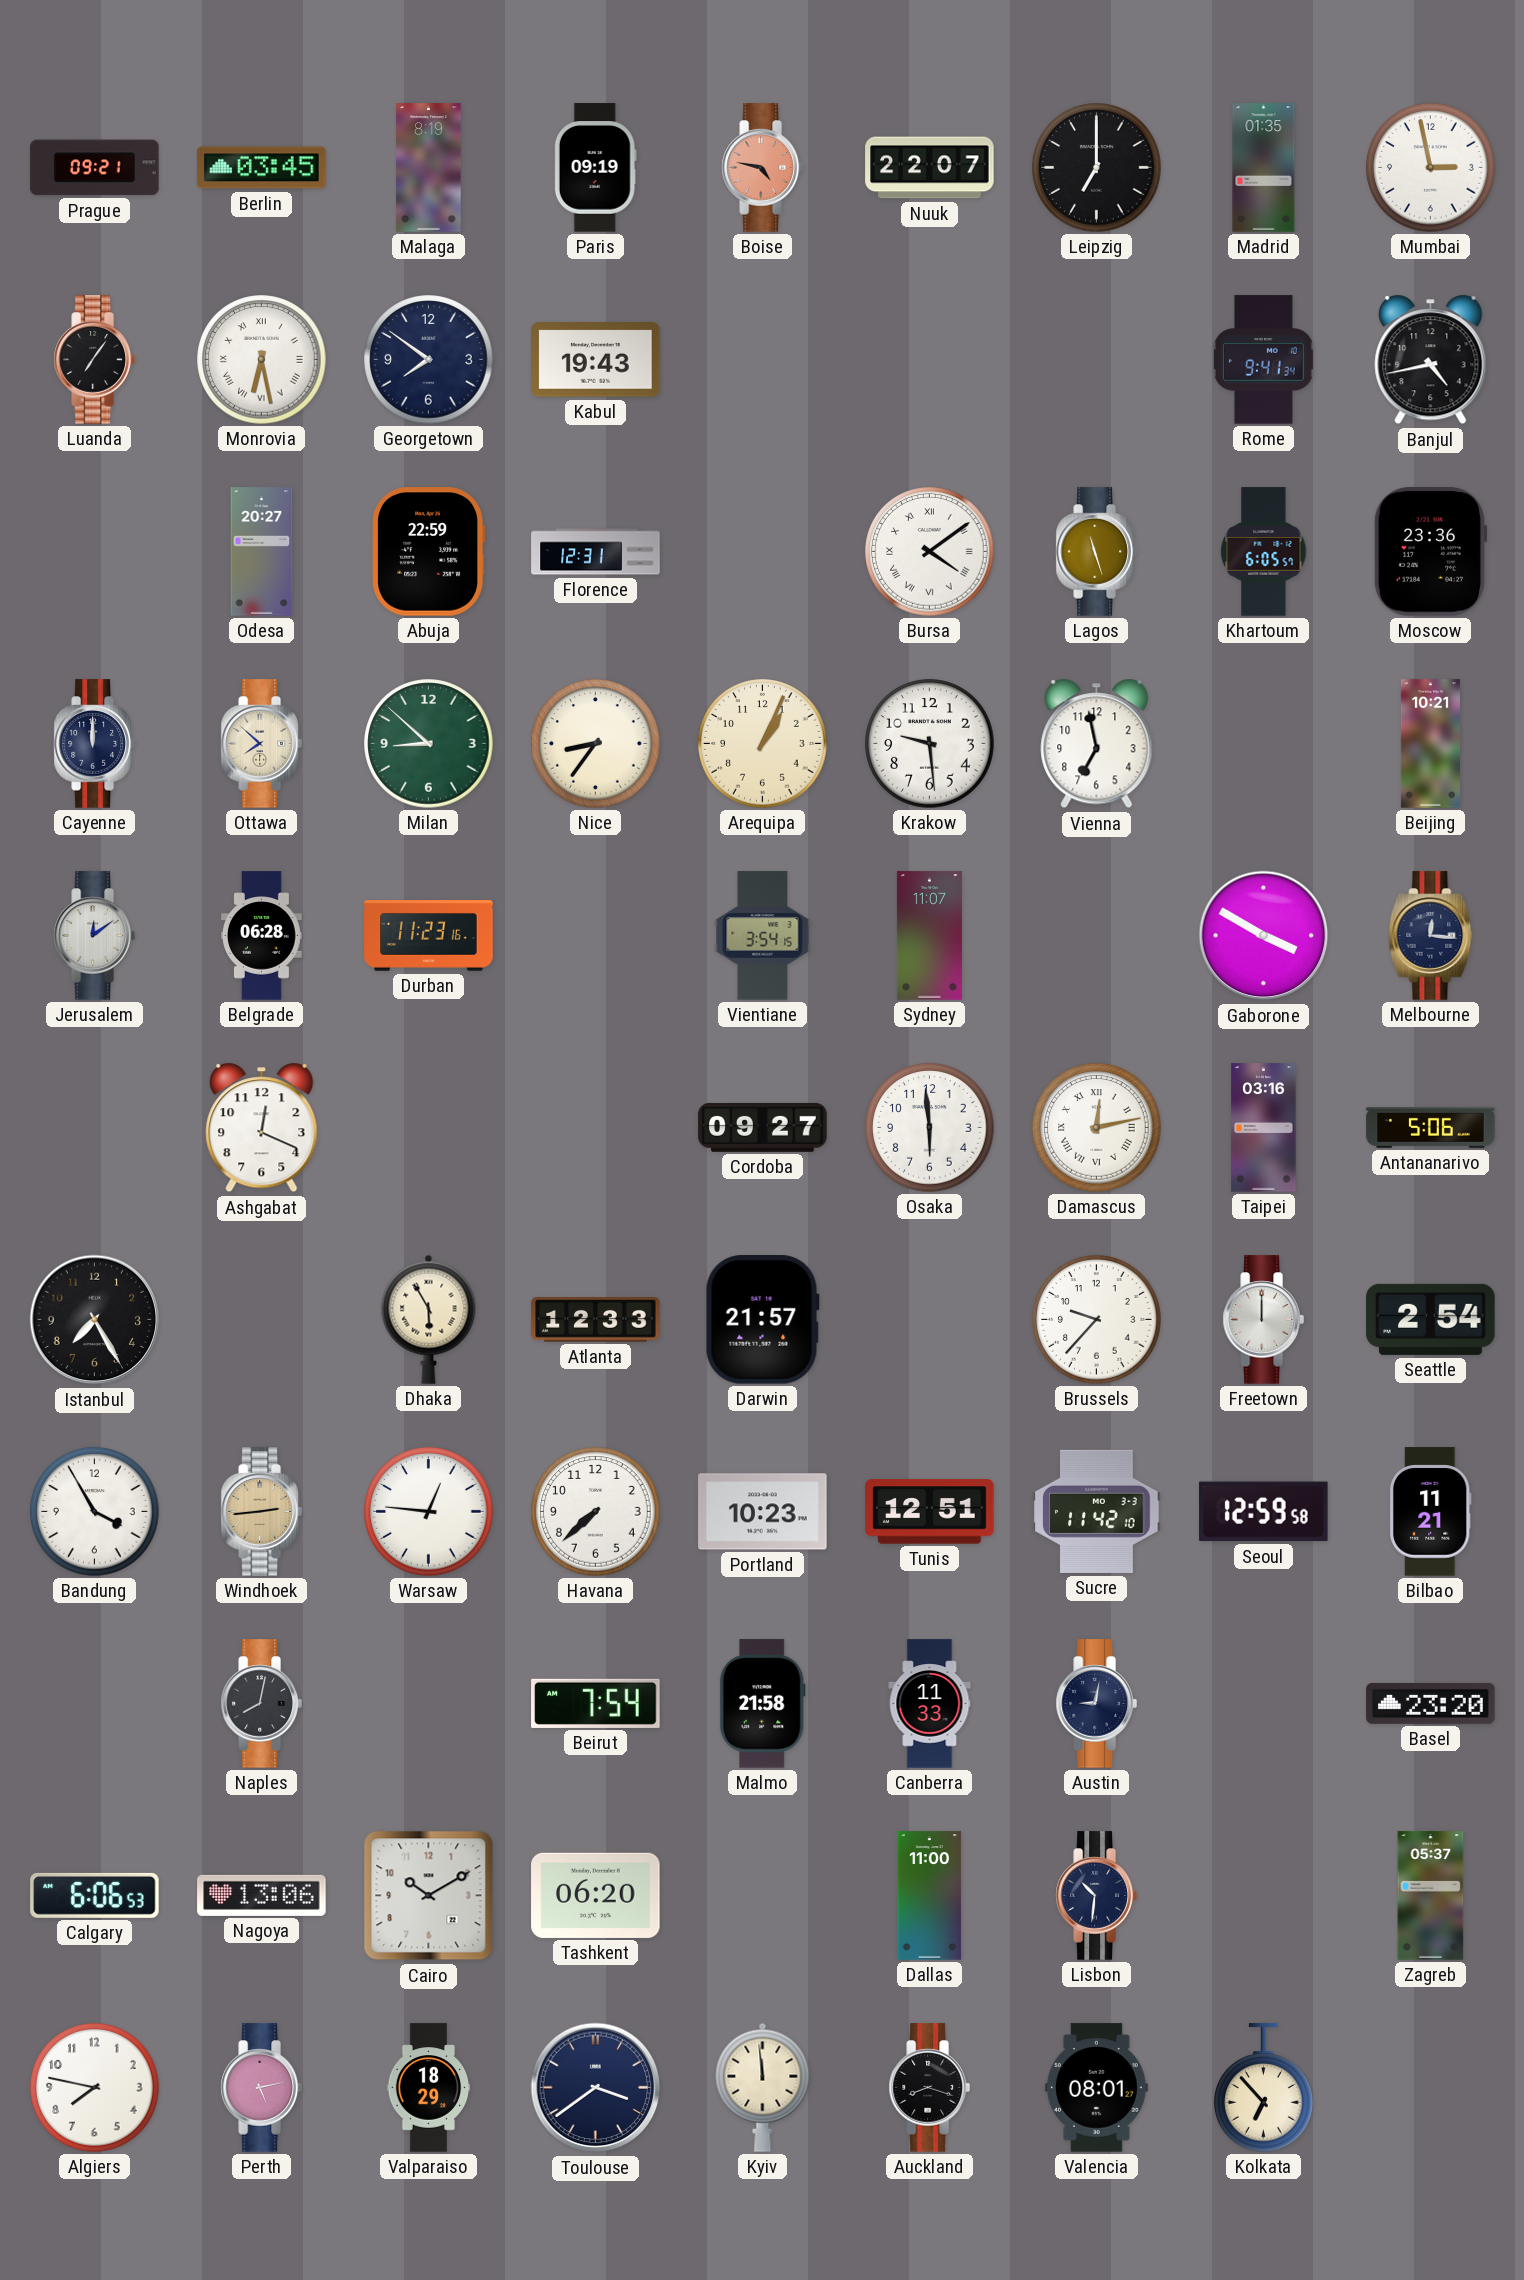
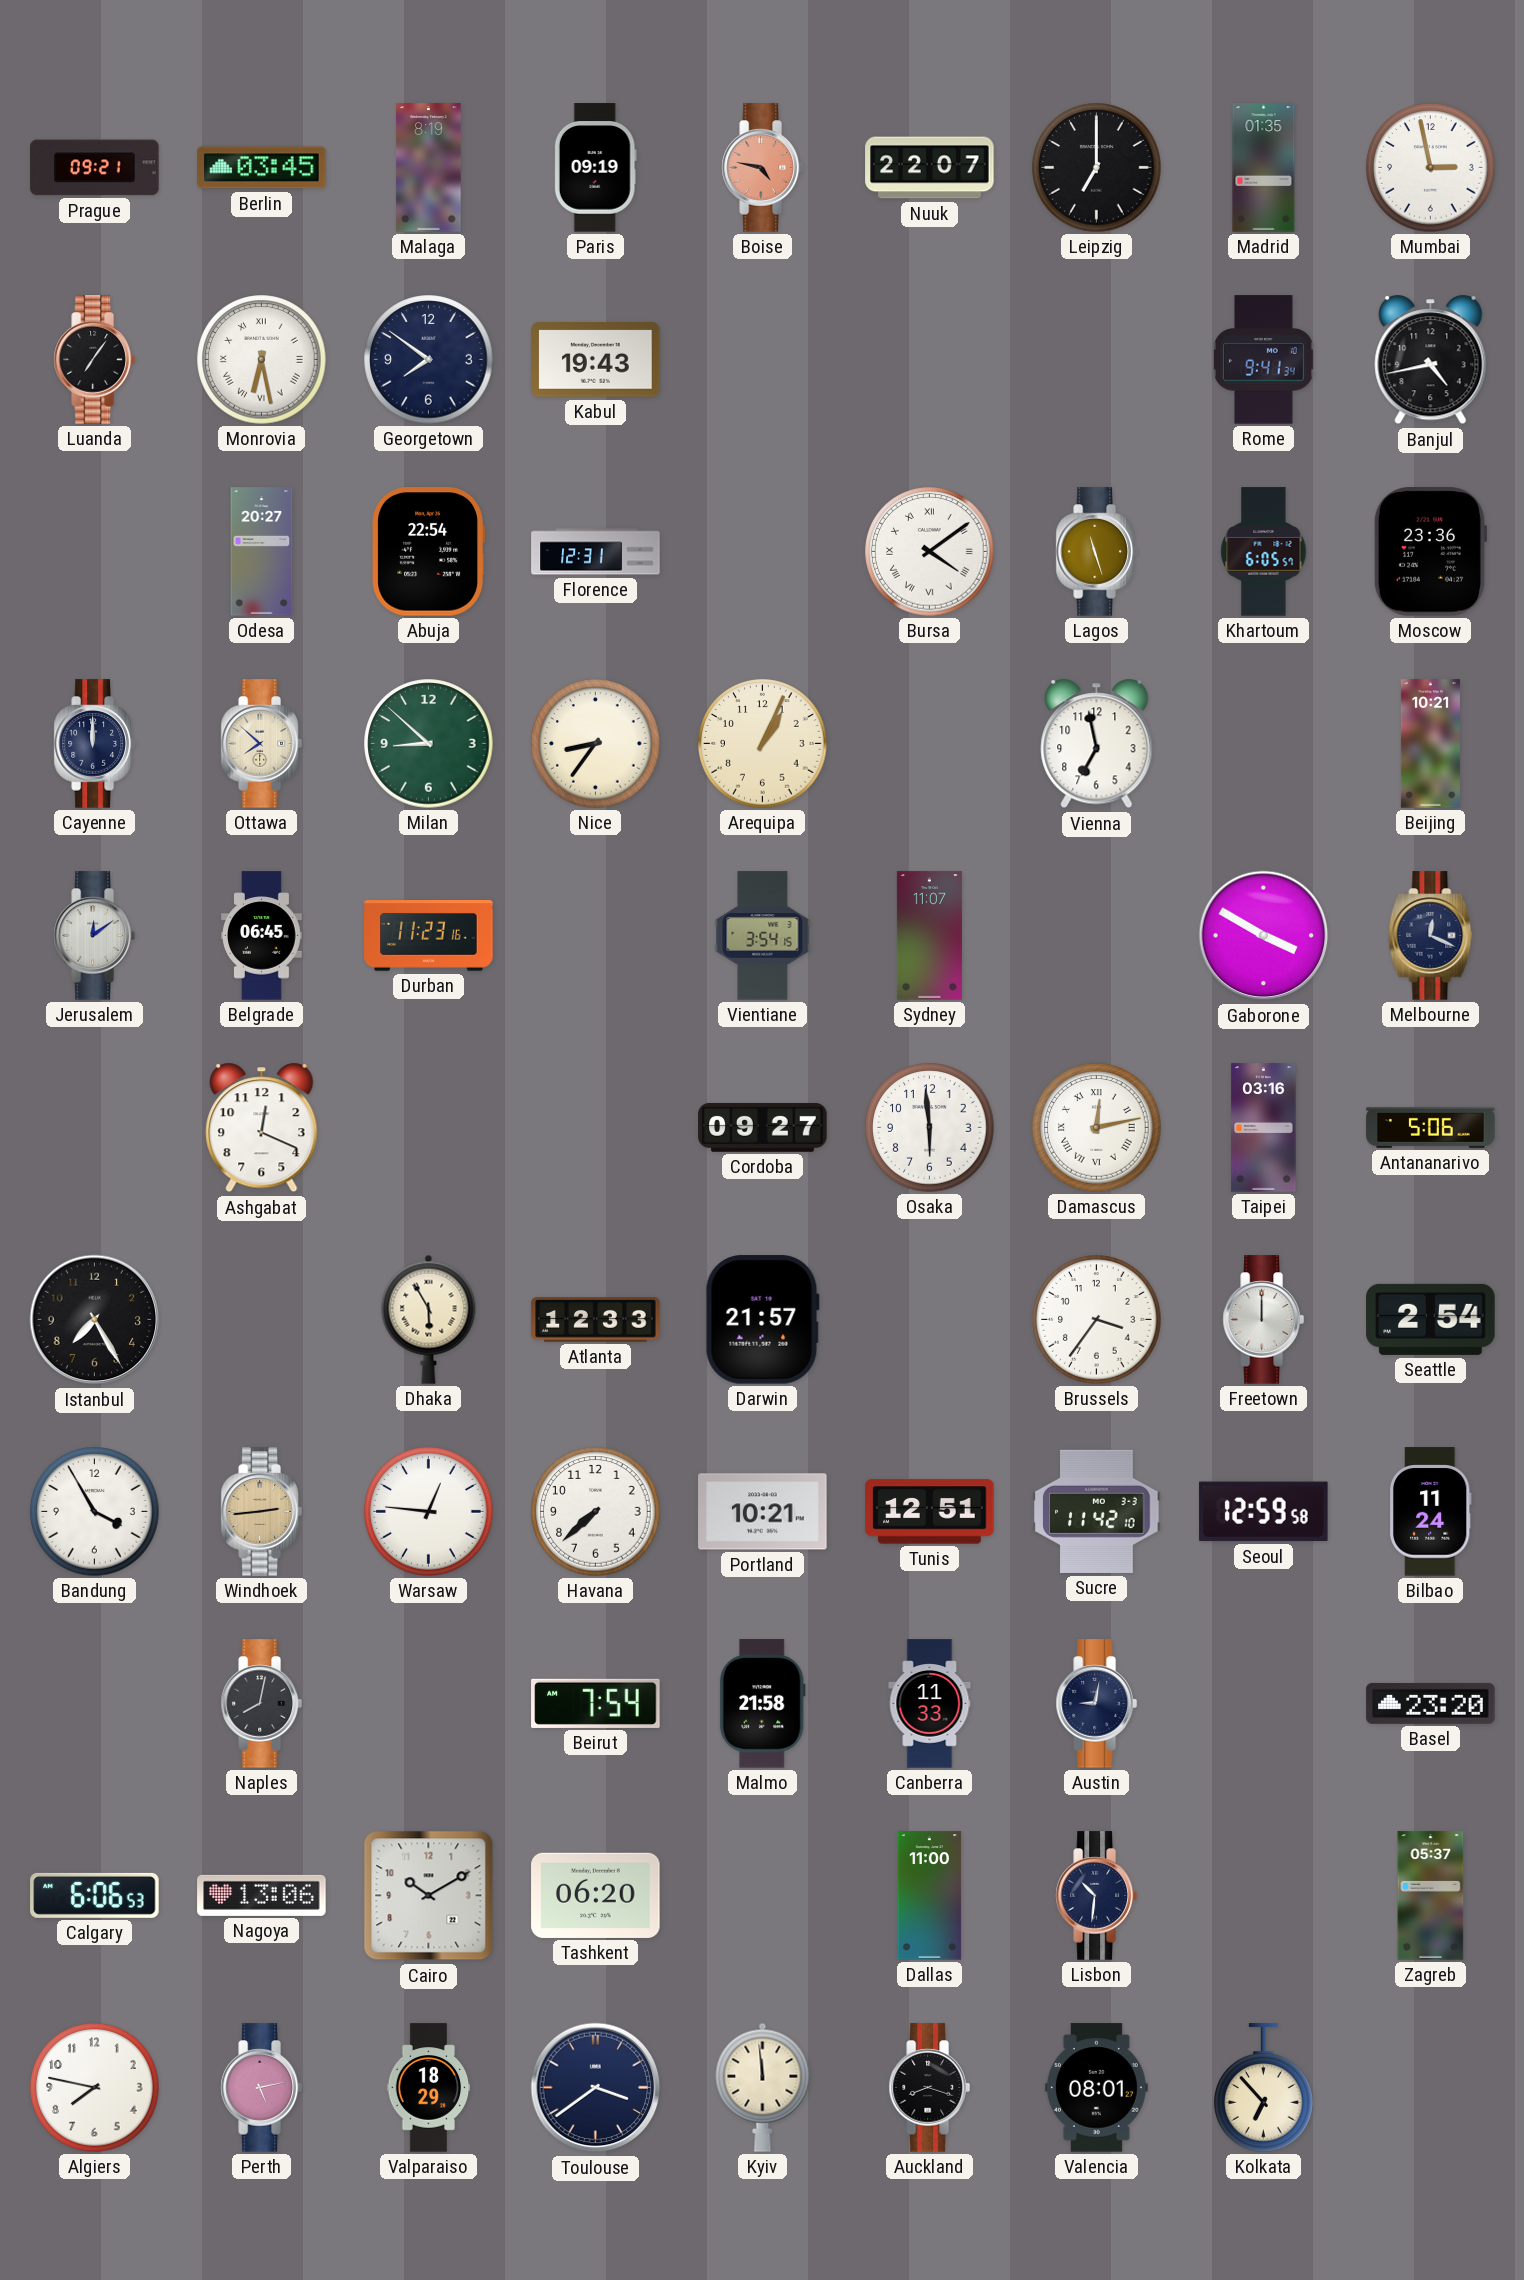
Abuja: 22:59 -> 22:54 (428, 552)
Krakow: 9:29 -> none (930, 744)
Belgrade: 06:28 -> 06:45 (262, 936)
Melbourne: 12:16 -> 12:19 (1431, 936)
Brussels: 9:37 -> 3:36 (1097, 1320)
Portland: 10:23 -> 10:21 (763, 1512)
Bilbao: 11:21 -> 11:24 (1430, 1512)
